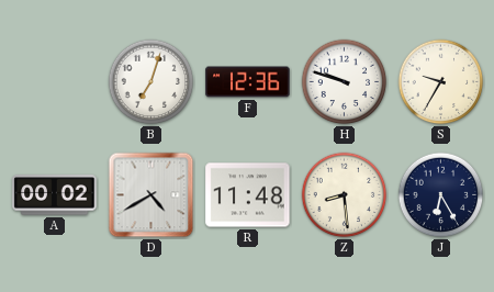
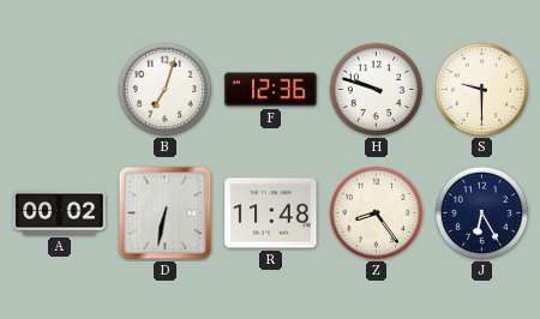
S: 9:35 -> 9:30 (482, 90)
D: 4:40 -> 6:32 (166, 213)
Z: 8:29 -> 8:24 (377, 213)
